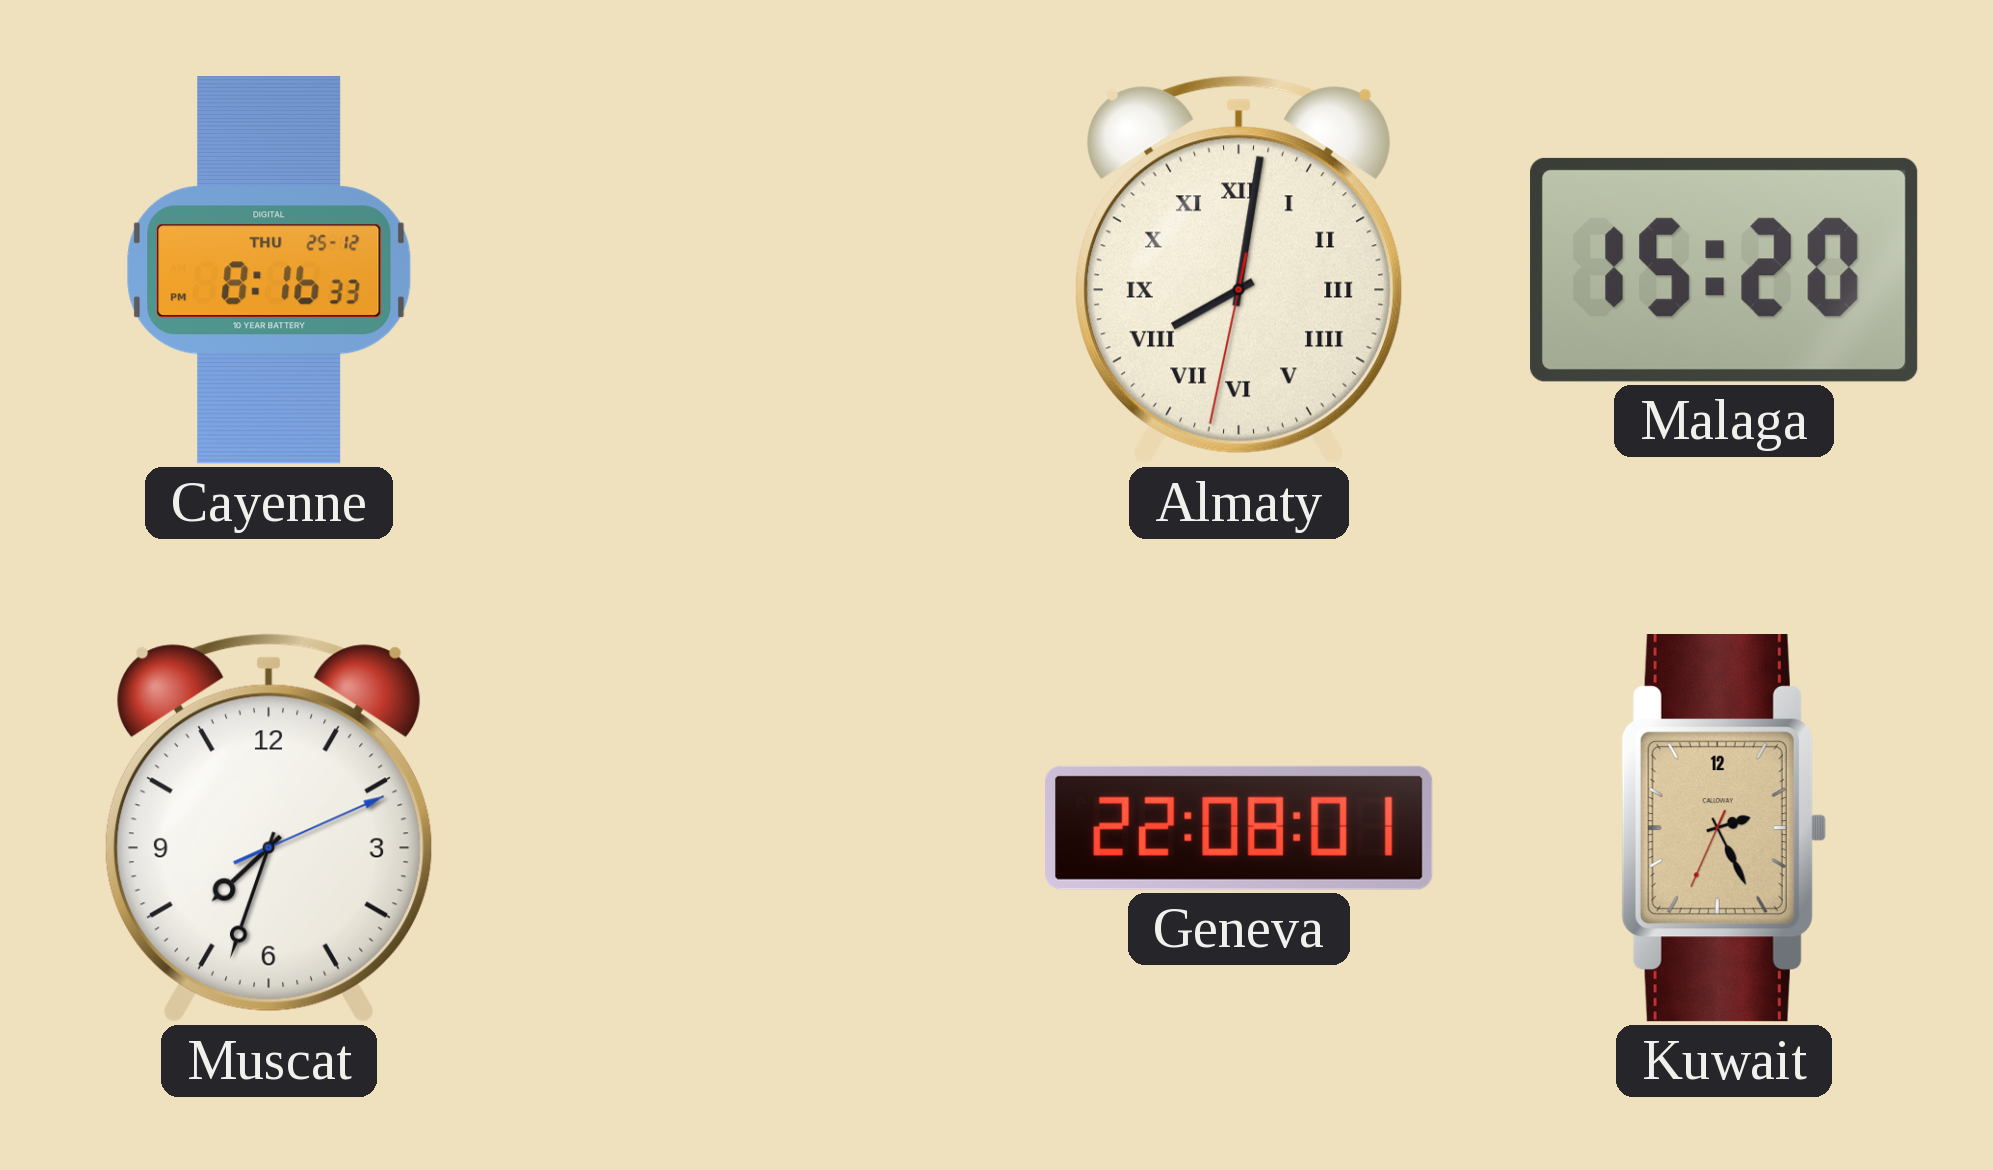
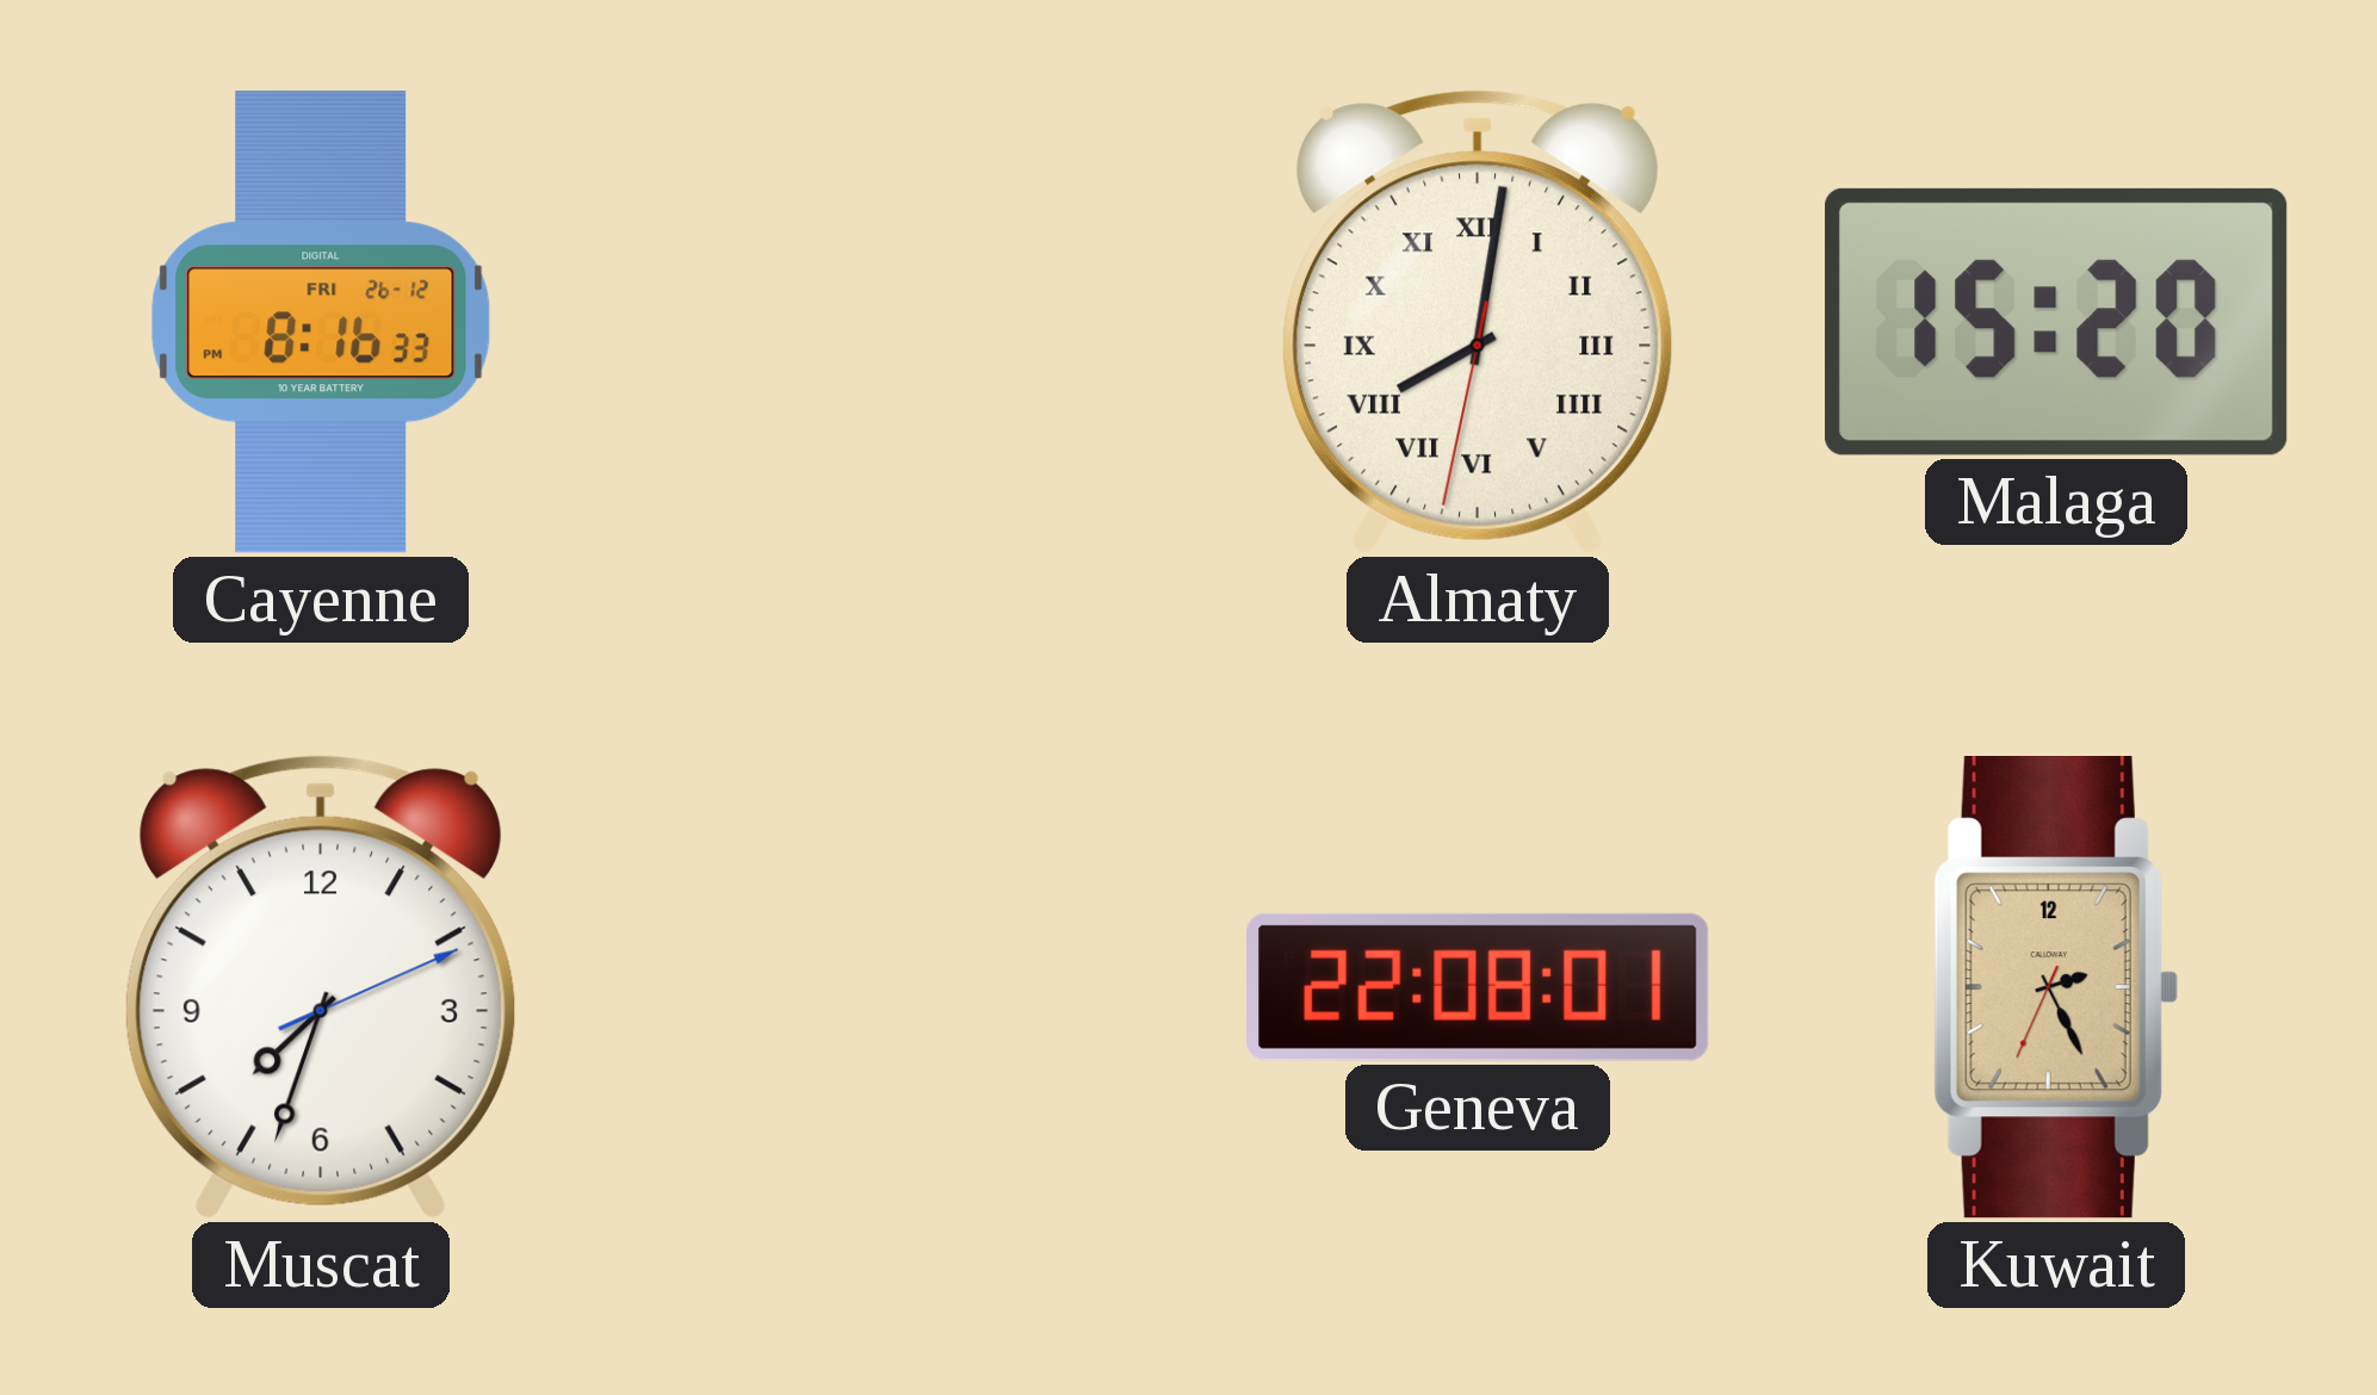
Cayenne date: THU 25-12 -> FRI 26-12 (321, 322)
